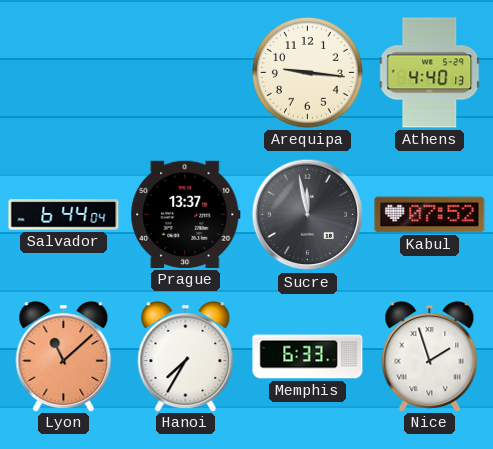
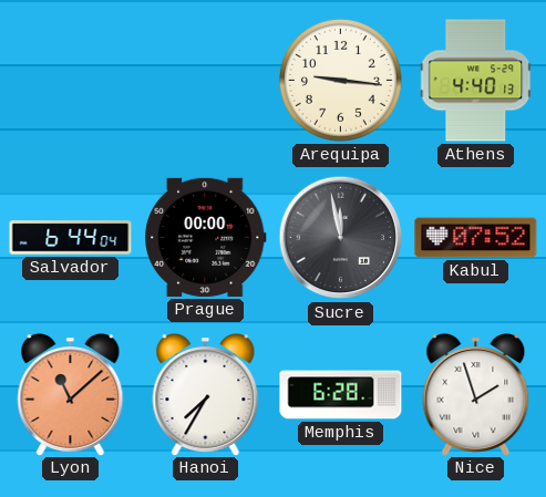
Prague: 13:37 -> 00:00 (206, 237)
Memphis: 6:33 -> 6:28 (341, 395)
